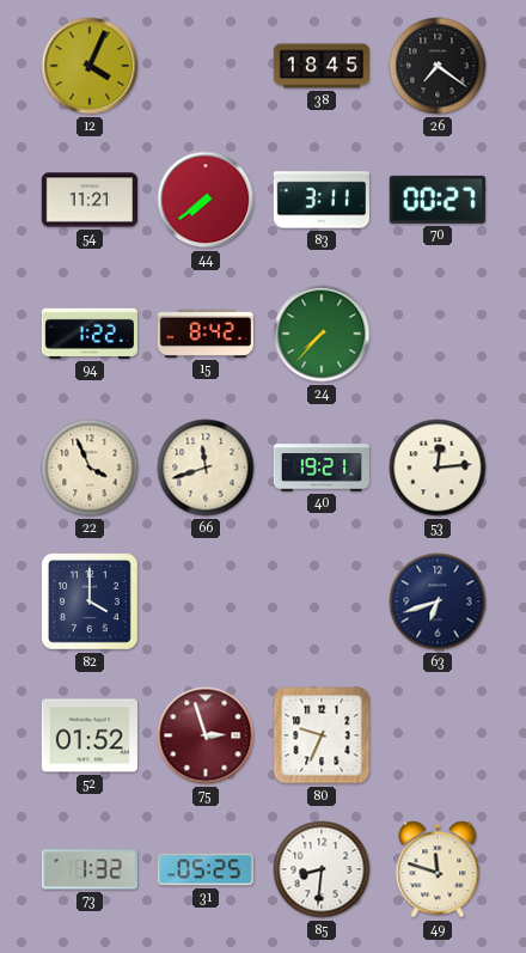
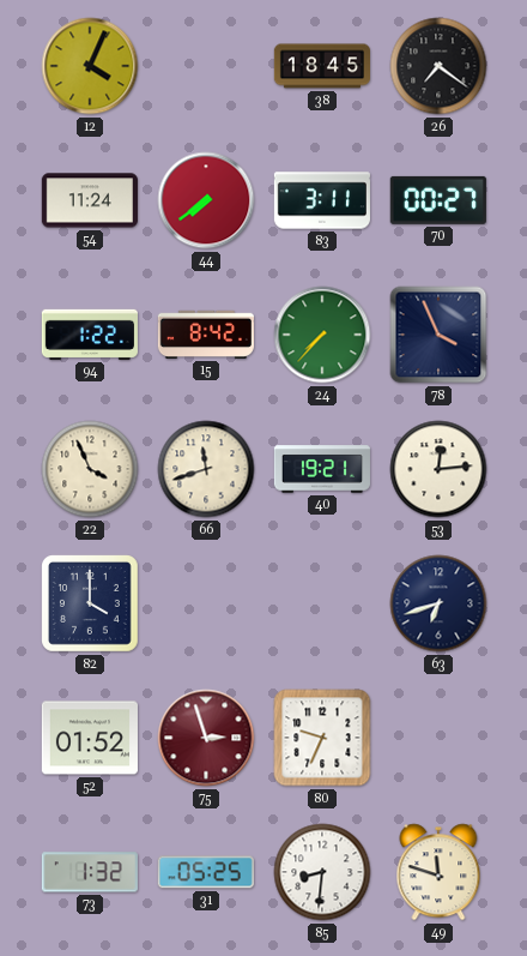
54: 11:21 -> 11:24 (90, 200)
78: none -> 3:56 (438, 335)
